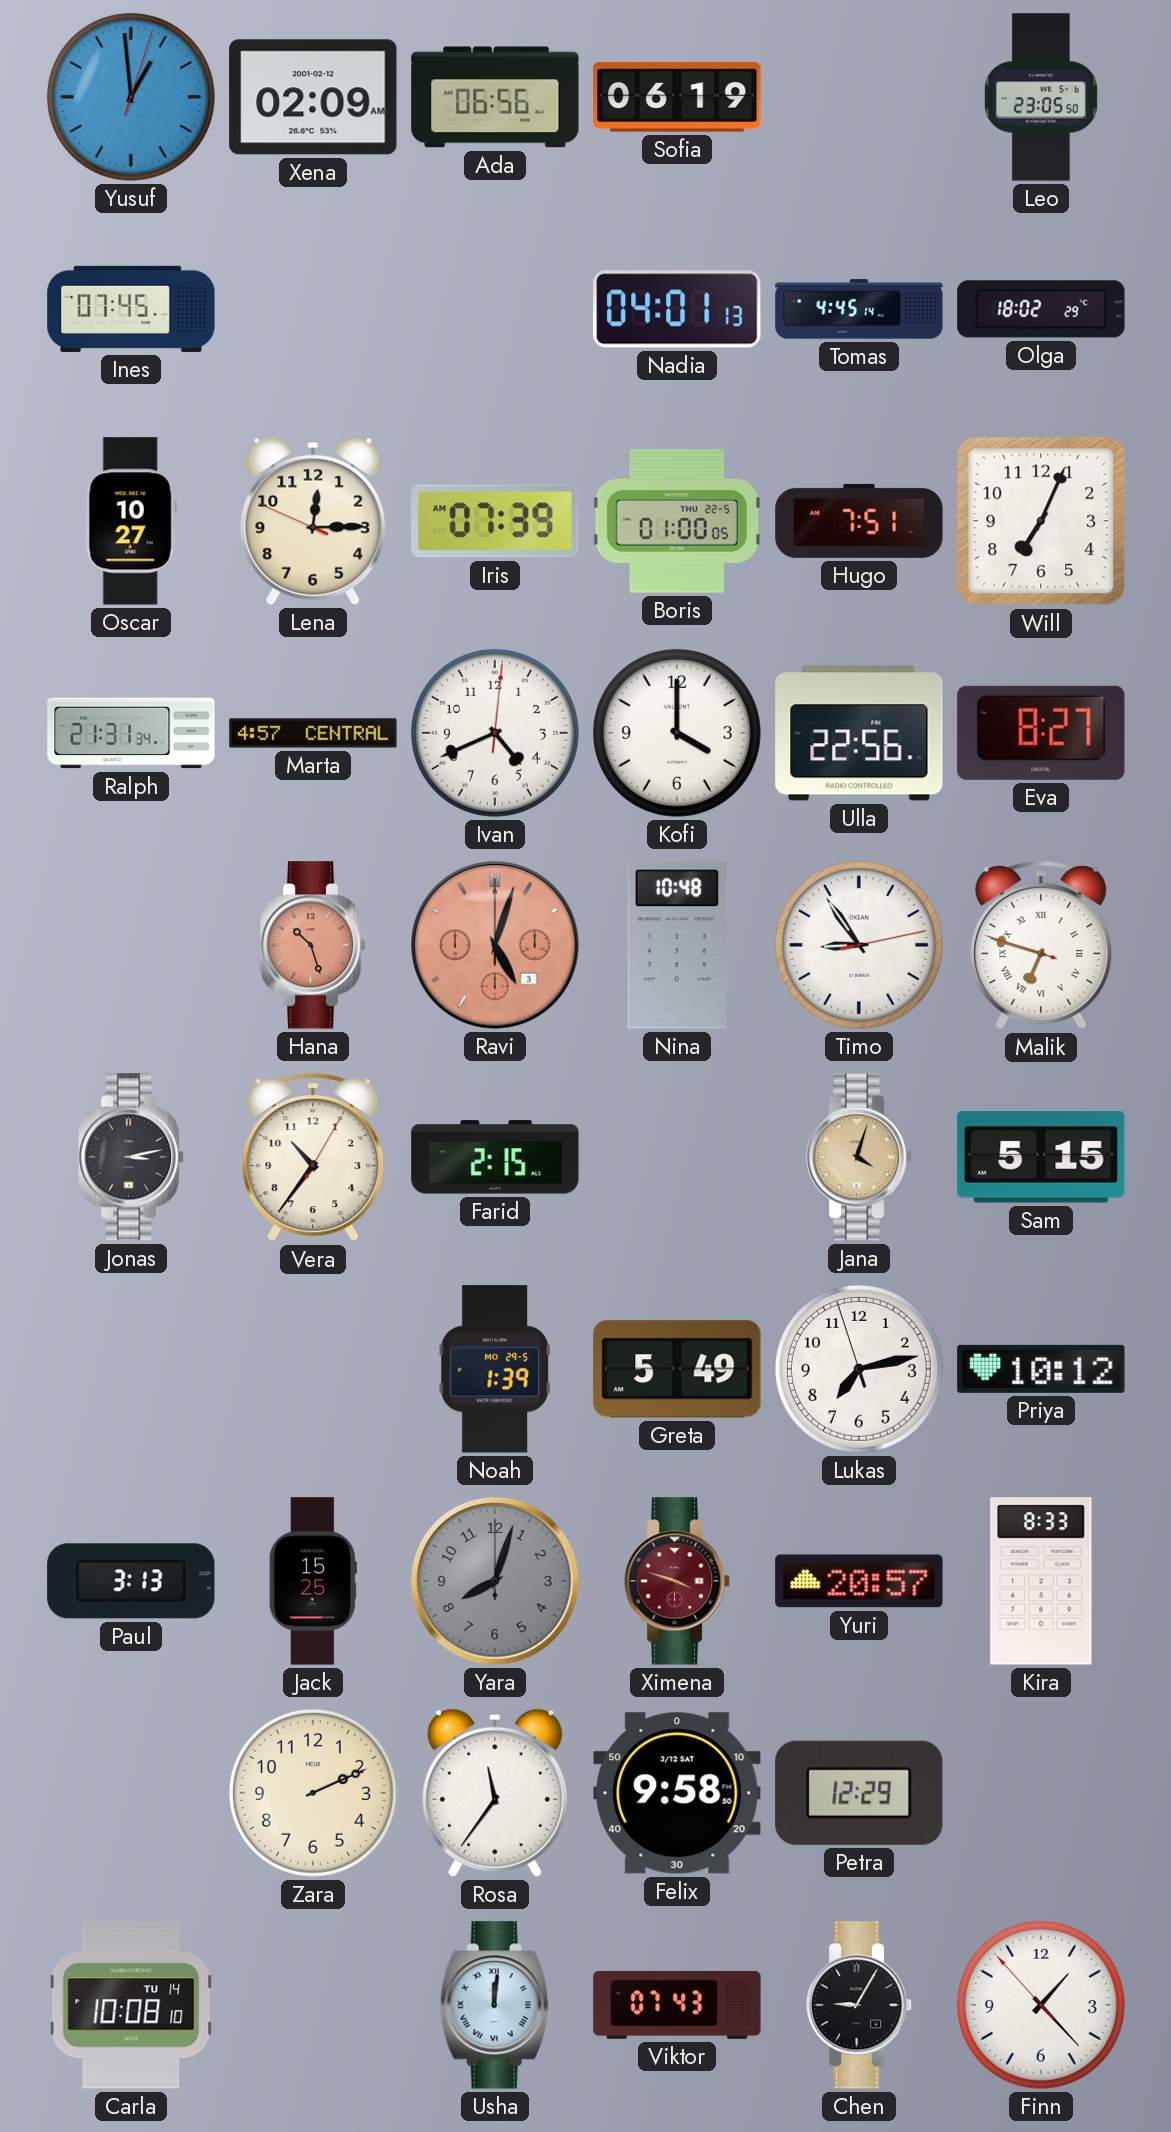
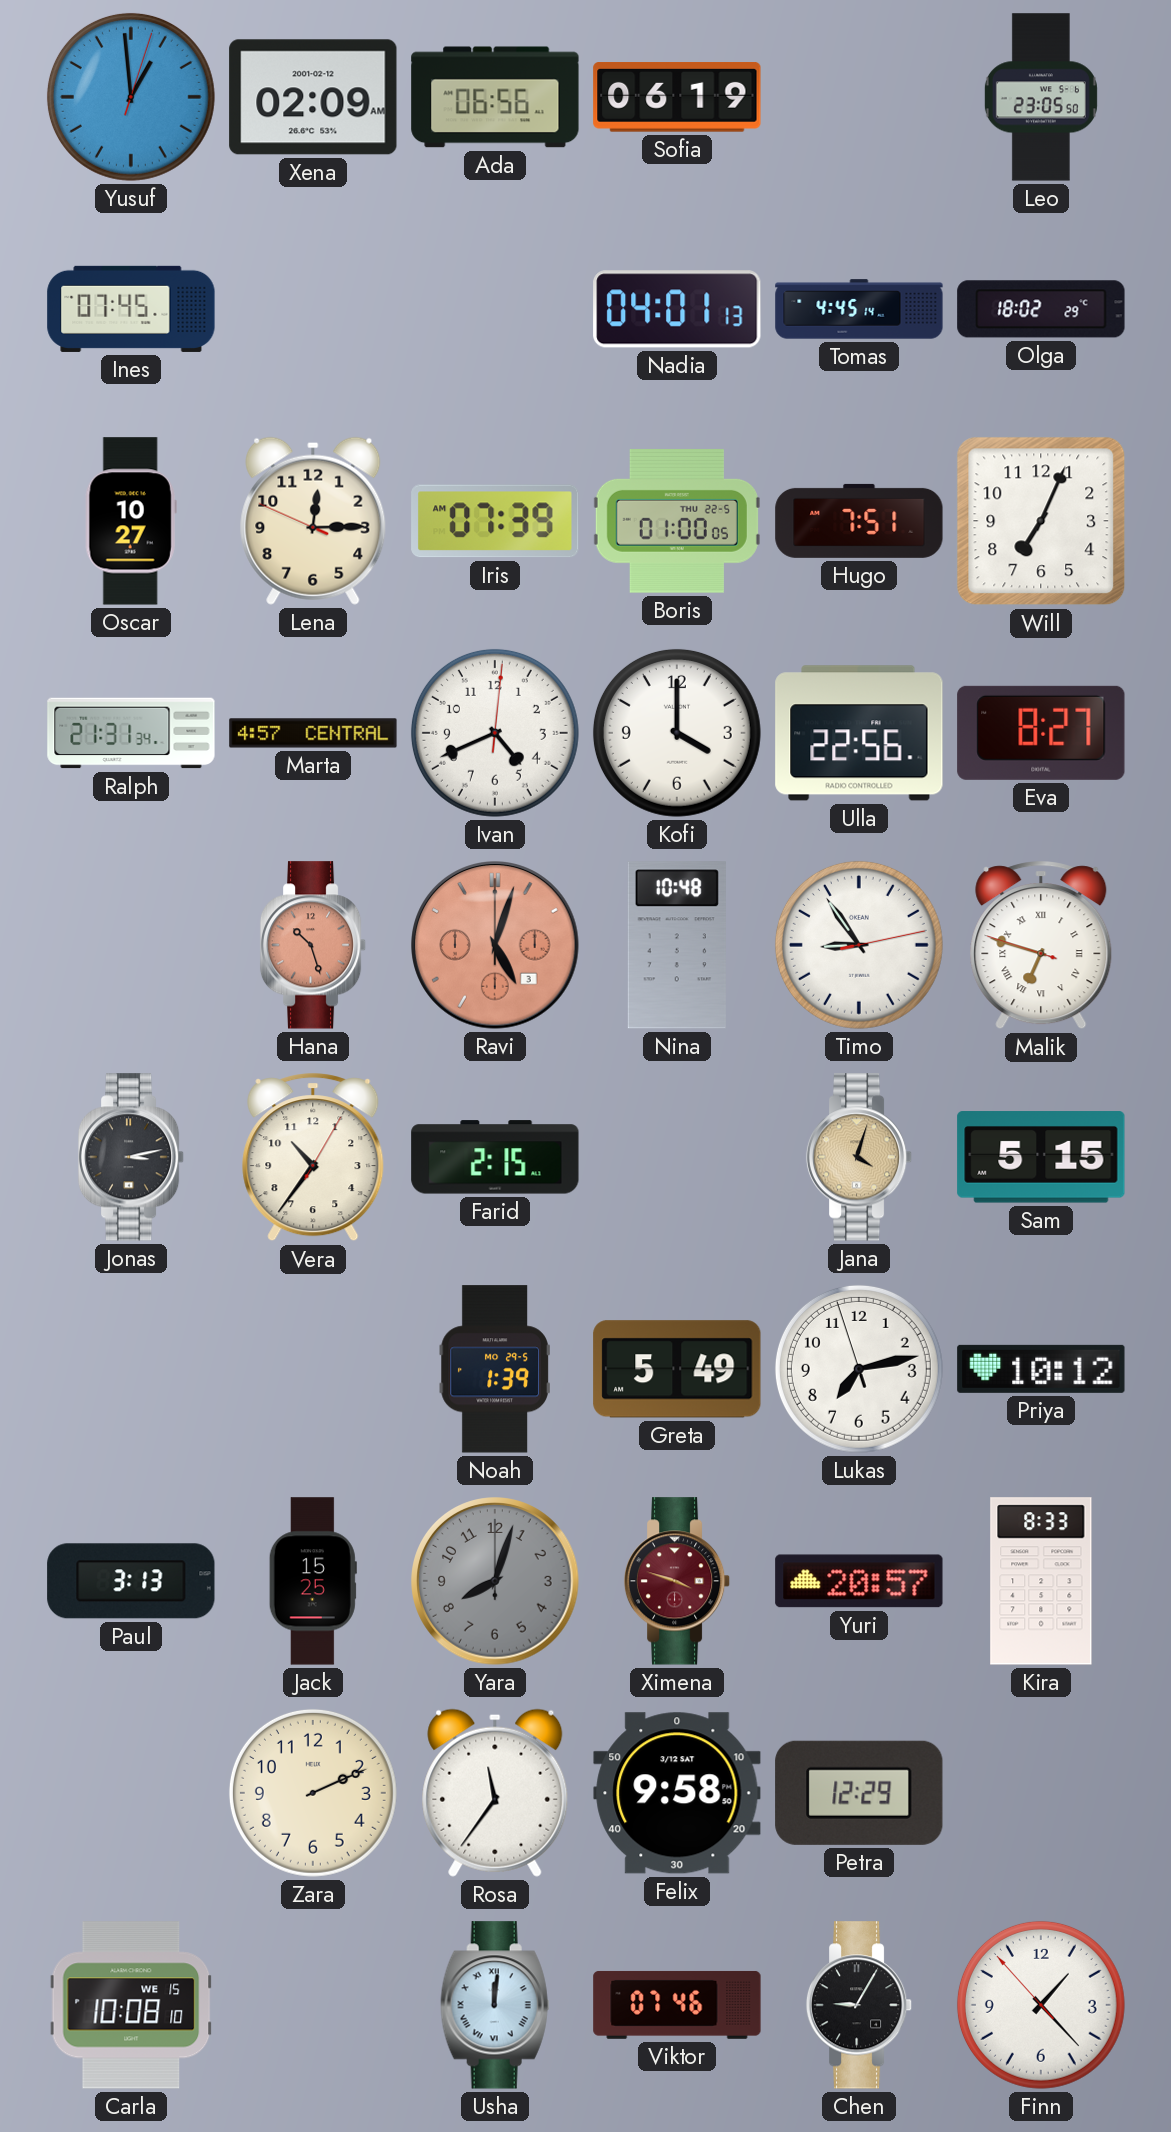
Carla date: TU 14 -> WE 15 (131, 2005)
Viktor: 07:43 -> 07:46 (677, 2005)
